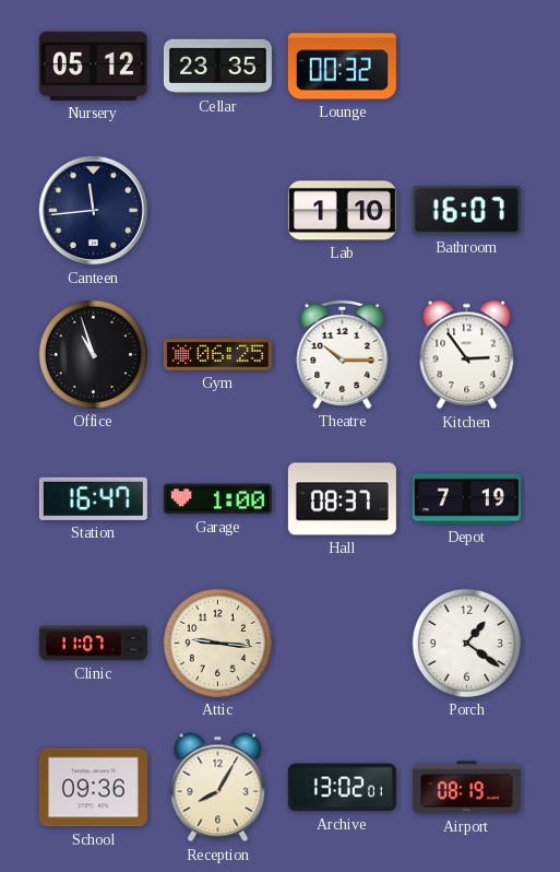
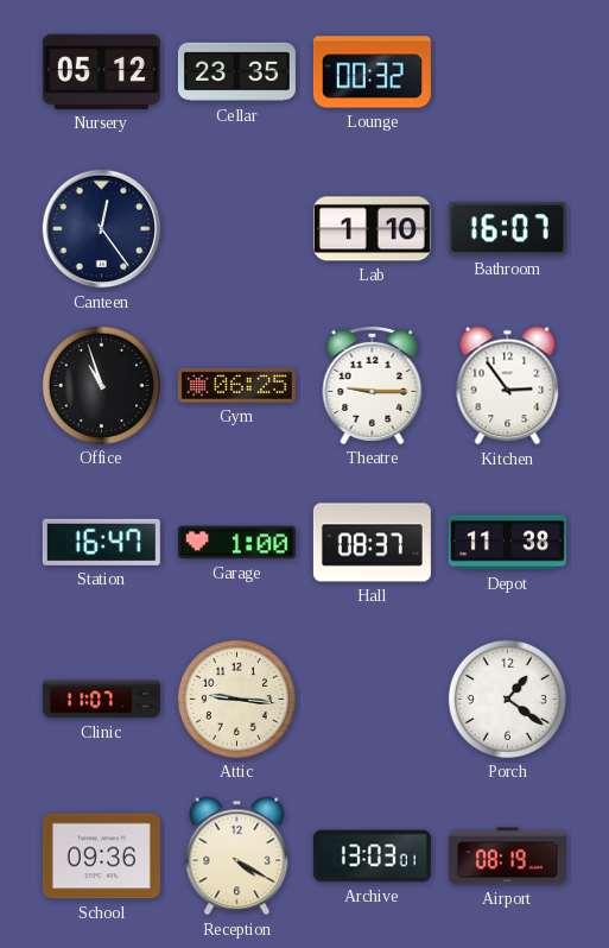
Canteen: 11:44 -> 12:24 (102, 229)
Theatre: 10:15 -> 9:15 (373, 385)
Depot: 7:19 -> 11:38 (507, 543)
Reception: 8:05 -> 4:20 (237, 857)
Archive: 13:02 -> 13:03 (372, 857)
